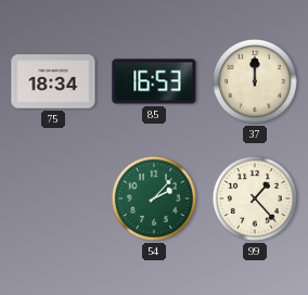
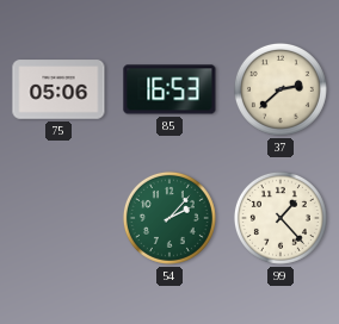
75: 18:34 -> 05:06 (58, 89)
37: 12:00 -> 2:38 (281, 89)
